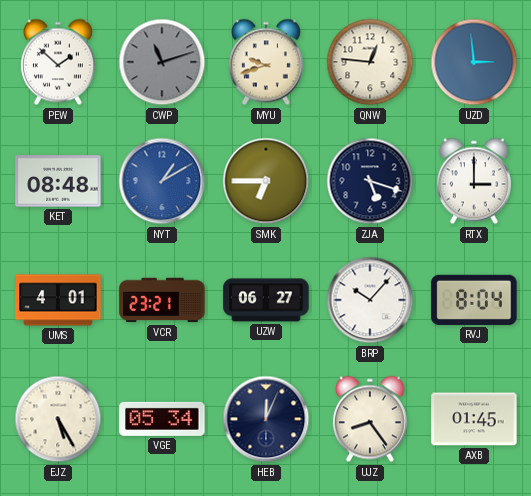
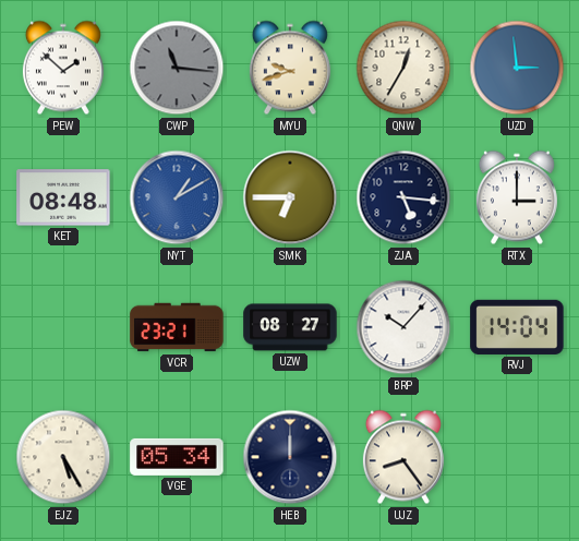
CWP: 11:12 -> 11:16 (177, 68)
QNW: 12:46 -> 12:35 (403, 68)
ZJA: 5:18 -> 5:16 (403, 197)
UMS: 4:01 -> none (58, 300)
UZW: 06:27 -> 08:27 (290, 327)
RVJ: 8:04 -> 14:04 (517, 327)
HEB: 12:04 -> 12:00 (290, 457)
AXB: 01:45 -> none (474, 419)
